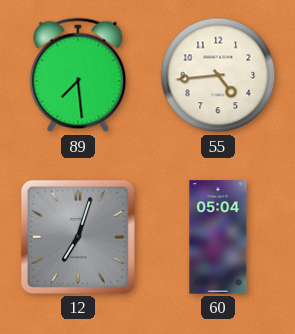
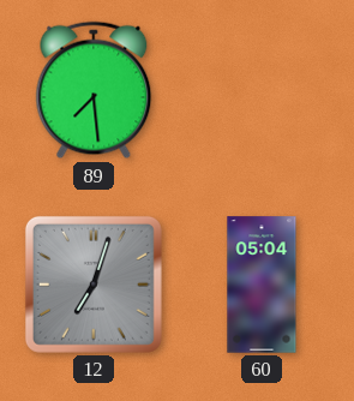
55: 4:44 -> none (218, 75)
